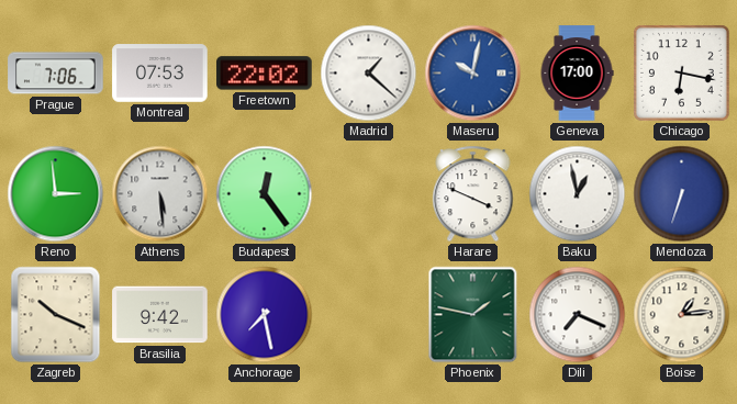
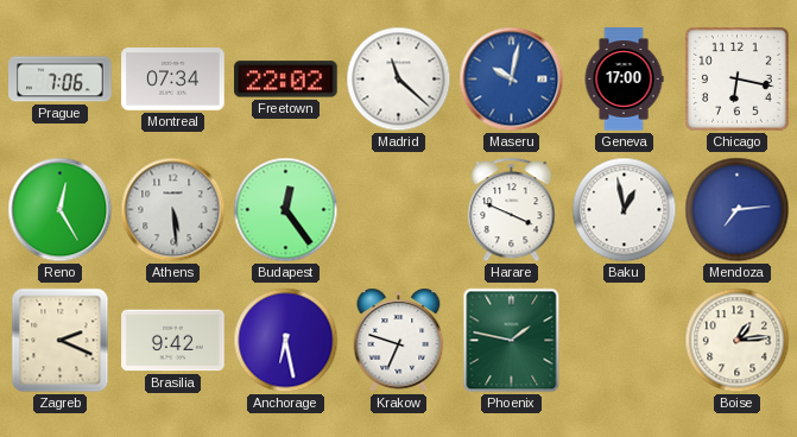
Montreal: 07:53 -> 07:34 (173, 80)
Madrid: 1:22 -> 11:22 (399, 80)
Reno: 2:59 -> 12:25 (61, 210)
Mendoza: 6:33 -> 7:14 (738, 210)
Zagreb: 10:19 -> 2:19 (61, 341)
Anchorage: 7:28 -> 6:28 (286, 341)
Krakow: none -> 6:48 (399, 340)
Dili: 7:19 -> none (578, 315)
